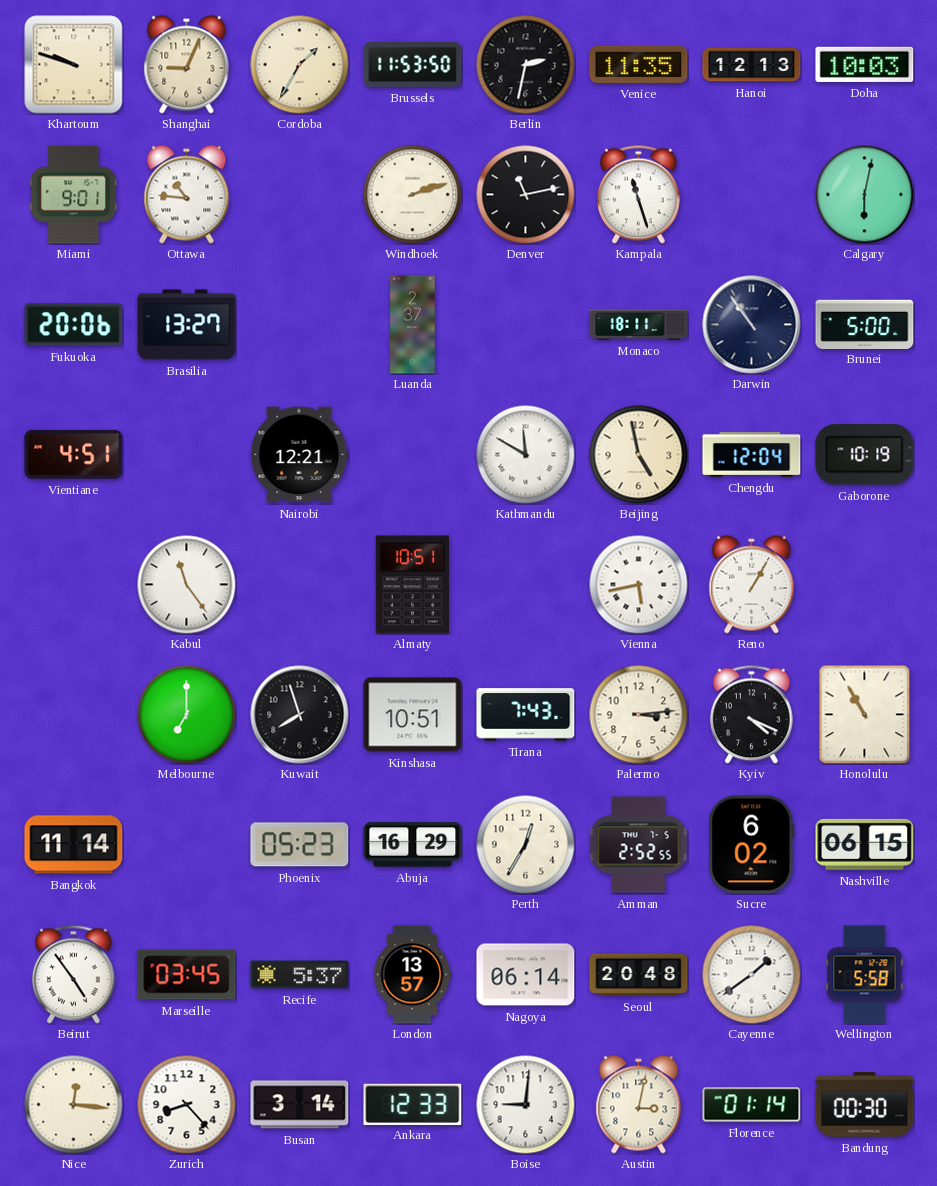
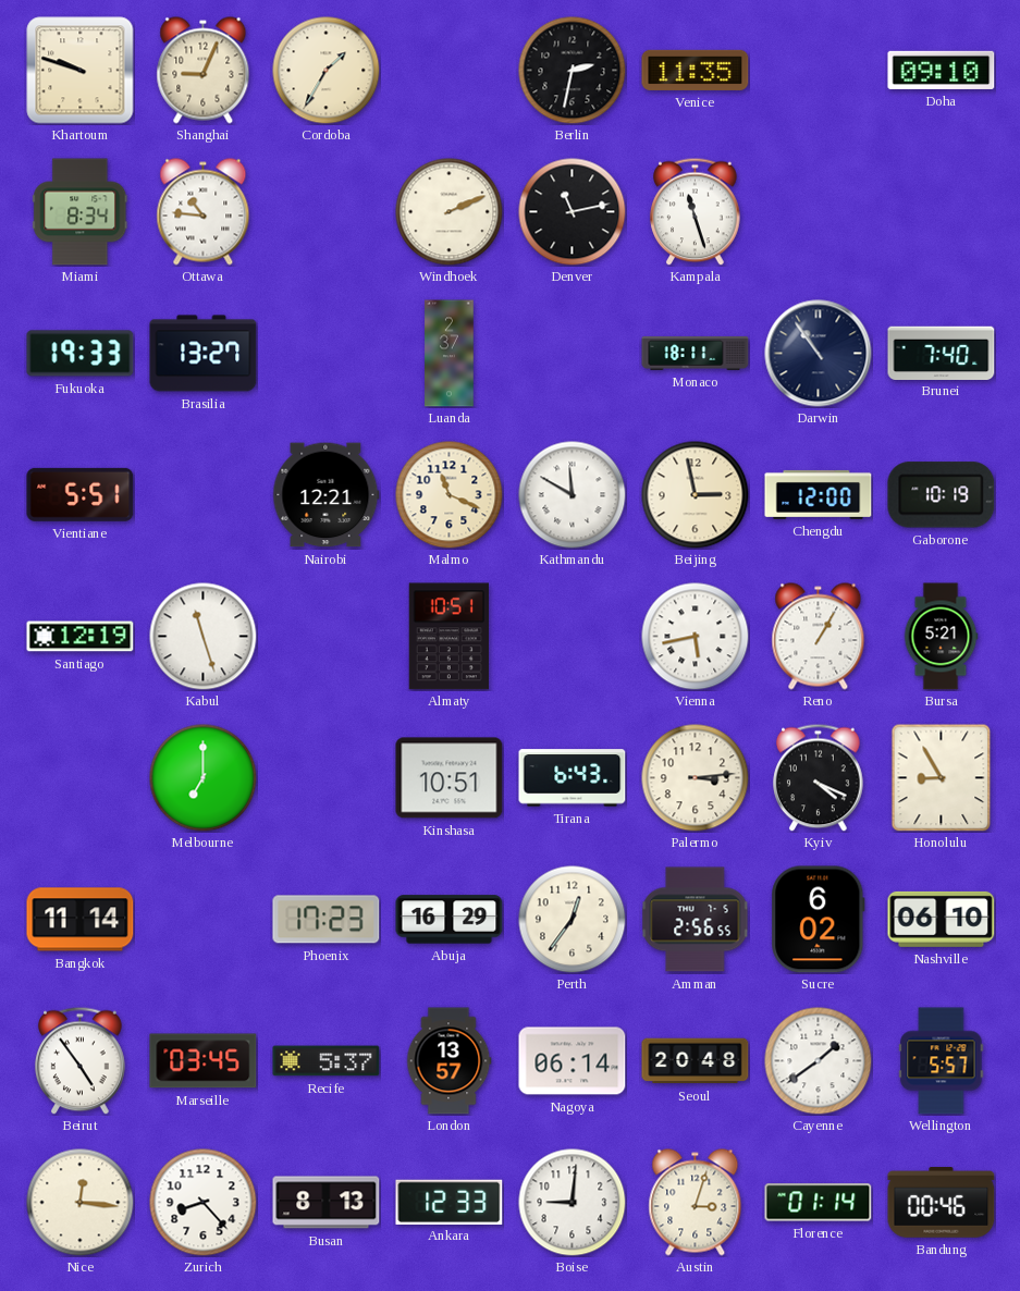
Brussels: 11:53 -> none (413, 65)
Hanoi: 12:13 -> none (752, 65)
Doha: 10:03 -> 09:10 (942, 70)
Miami: 9:01 -> 8:34 (81, 212)
Windhoek: 2:12 -> 2:11 (450, 212)
Calgary: 6:02 -> none (865, 195)
Fukuoka: 20:06 -> 19:33 (81, 354)
Brunei: 5:00 -> 7:40 (942, 353)
Vientiane: 4:51 -> 5:51 (81, 494)
Malmo: none -> 11:19 (450, 495)
Beijing: 4:58 -> 2:58 (696, 495)
Chengdu: 12:04 -> 12:00 (819, 494)
Santiago: none -> 12:19 (81, 637)
Kabul: 11:24 -> 11:27 (204, 637)
Bursa: none -> 5:21 (941, 637)
Kuwait: 7:57 -> none (300, 715)
Tirana: 7:43 -> 6:43 (573, 778)
Honolulu: 10:55 -> 8:55 (942, 777)
Phoenix: 05:23 -> 17:23 (327, 920)
Perth: 12:35 -> 12:36 (573, 920)
Amman: 2:52 -> 2:56 (696, 920)
Nashville: 06:15 -> 06:10 (942, 919)
Wellington: 5:58 -> 5:57 (942, 1061)
Busan: 3:14 -> 8:13 (327, 1203)
Austin: 3:02 -> 3:03 (696, 1203)
Bandung: 00:30 -> 00:46 (942, 1203)
